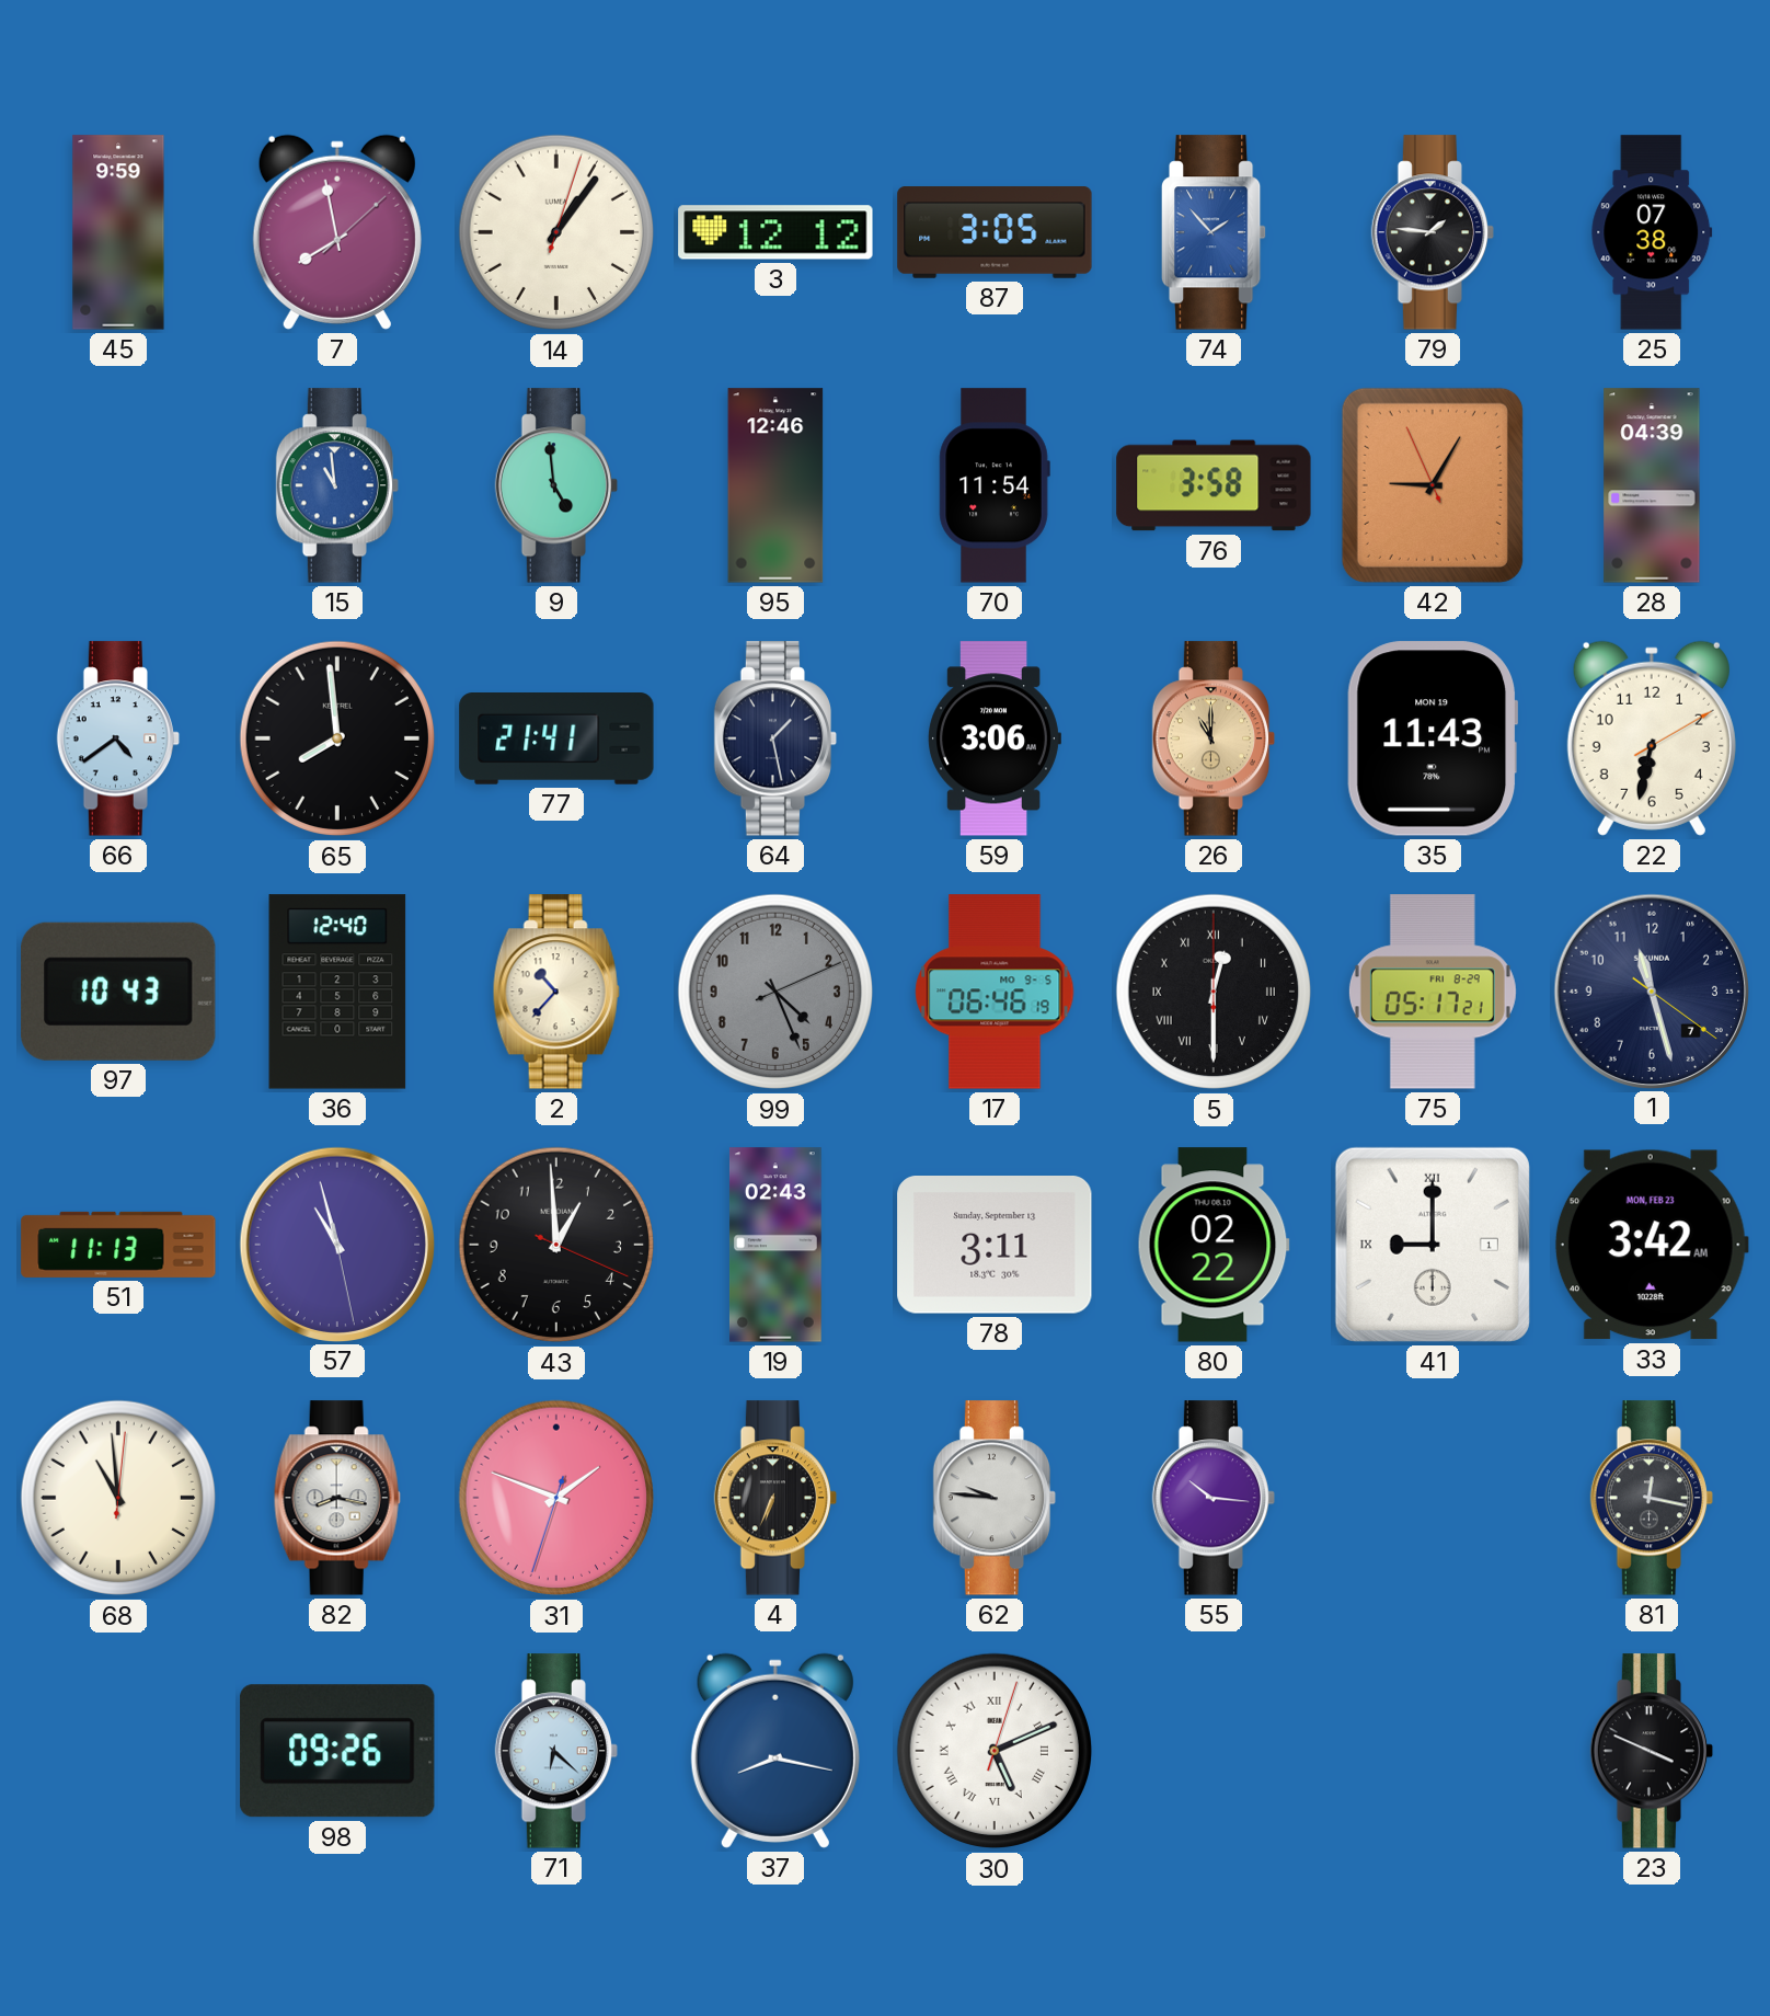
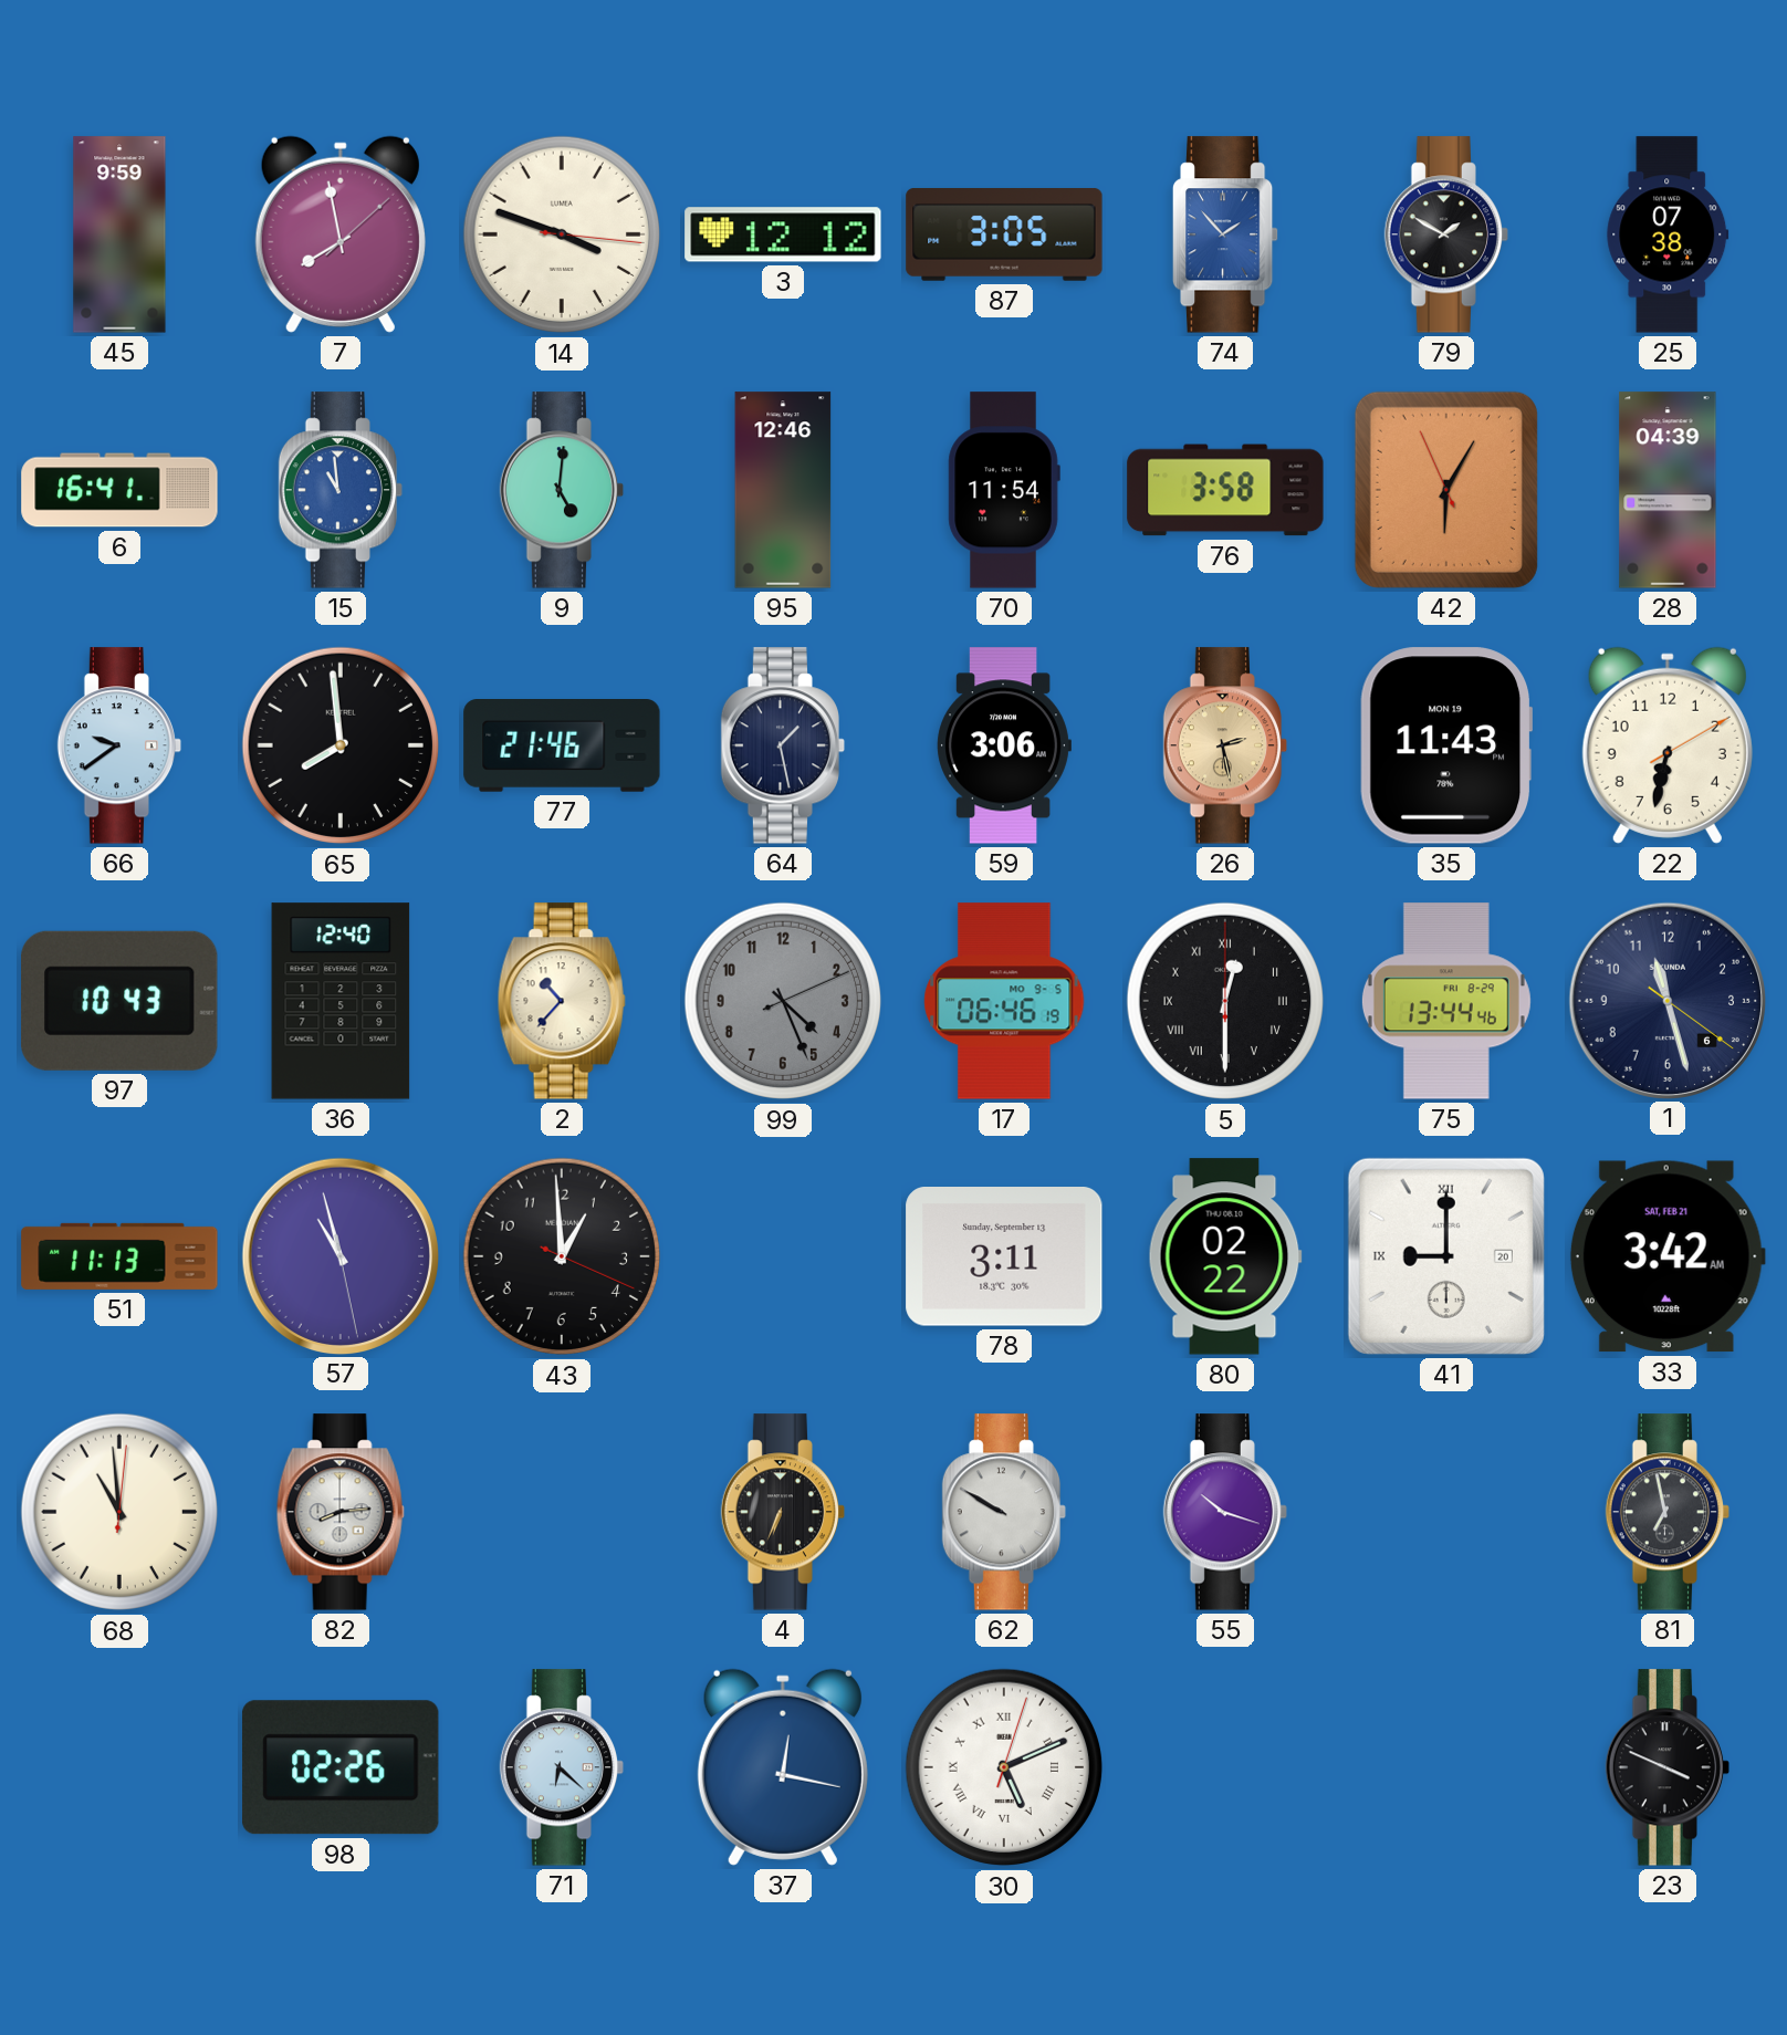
14: 1:06 -> 3:48 (562, 234)
79: 1:46 -> 1:50 (1446, 234)
6: none -> 16:41 (119, 490)
9: 4:59 -> 5:01 (562, 490)
42: 9:04 -> 6:04 (1446, 490)
66: 4:39 -> 9:39 (119, 745)
77: 21:41 -> 21:46 (562, 747)
26: 11:00 -> 2:28 (1225, 745)
75: 05:17 -> 13:44 (1446, 1001)
1 date: 7 -> 6 (1666, 1000)
19: 02:43 -> none (775, 1245)
41 date: 1 -> 20 (1446, 1256)
33 date: MON, FEB 23 -> SAT, FEB 21 (1668, 1256)
82: 8:17 -> 8:14 (341, 1512)
31: 1:48 -> none (556, 1498)
62: 9:46 -> 9:50 (1004, 1512)
55: 10:16 -> 10:18 (1225, 1512)
81: 12:17 -> 6:58 (1668, 1512)
98: 09:26 -> 02:26 (341, 1767)
37: 8:17 -> 12:17 (783, 1767)
